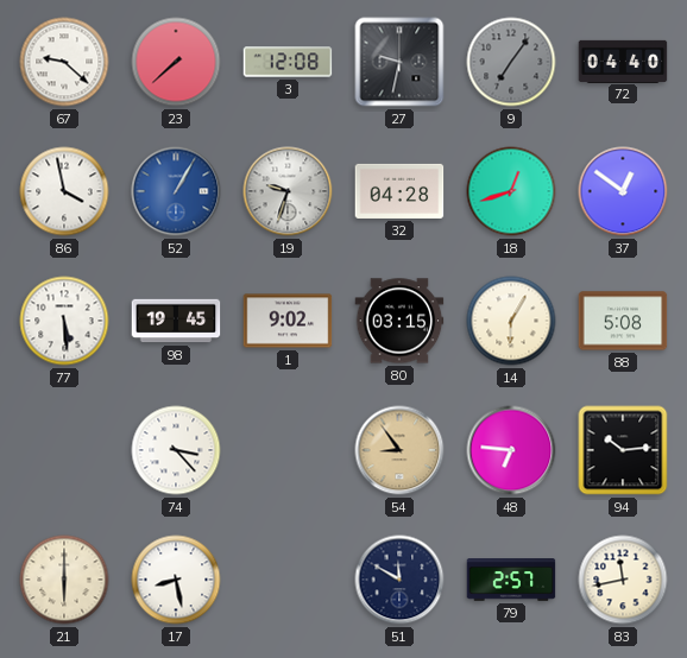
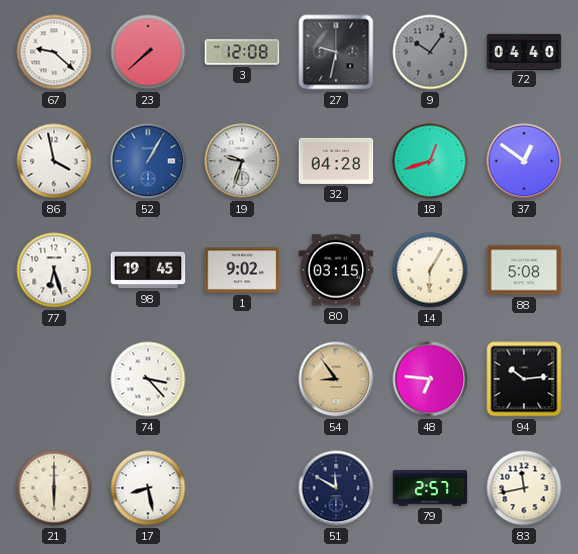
9: 7:06 -> 10:06 (430, 52)
77: 5:29 -> 6:27 (54, 270)
